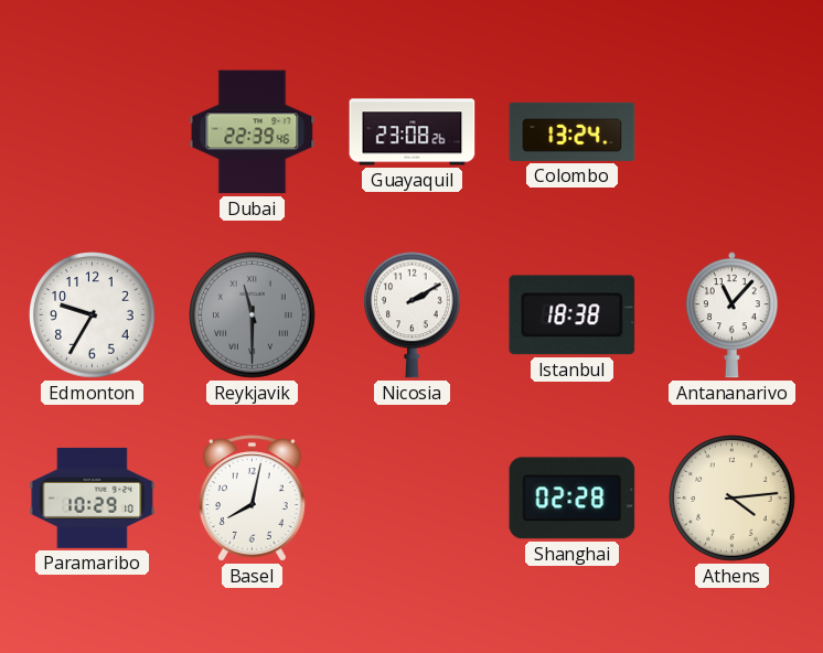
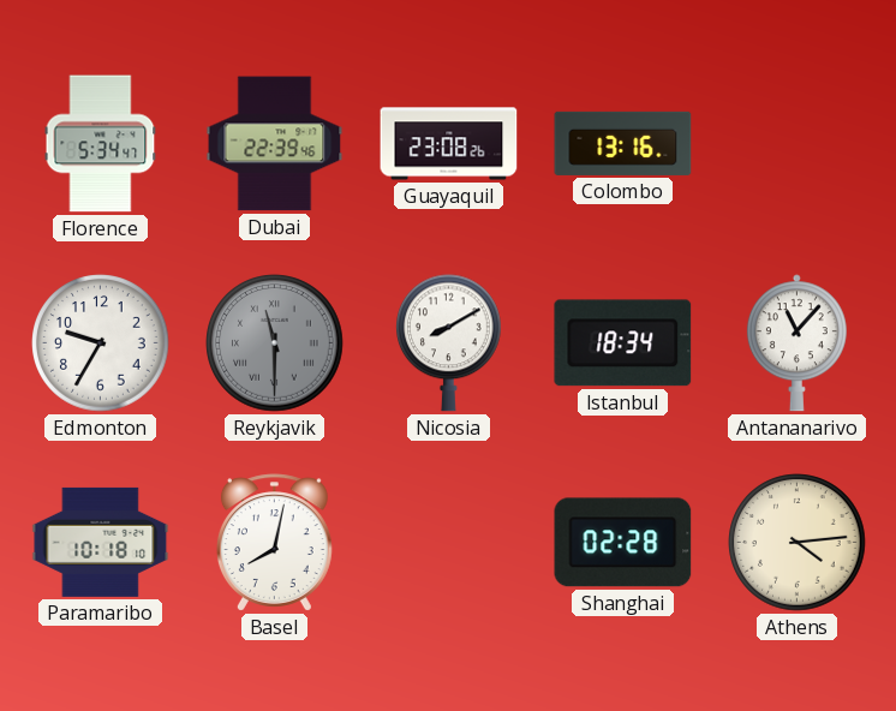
Florence: none -> 5:34 (101, 144)
Colombo: 13:24 -> 13:16 (623, 143)
Nicosia: 2:10 -> 8:10 (449, 343)
Istanbul: 18:38 -> 18:34 (623, 343)
Paramaribo: 10:29 -> 10:18 (101, 542)
